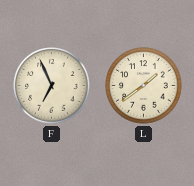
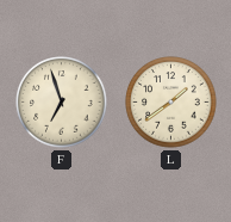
F: 6:56 -> 6:57 (62, 103)
